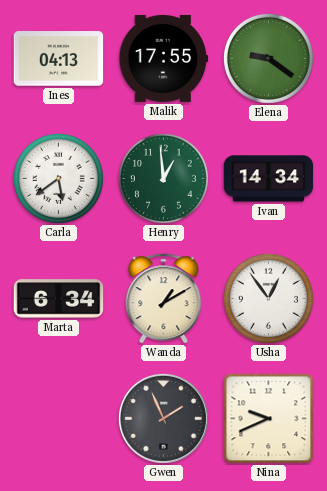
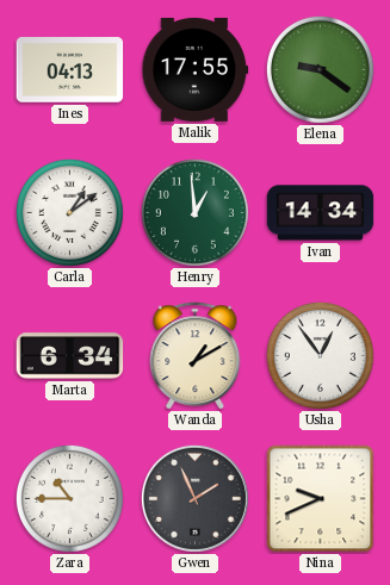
Carla: 5:39 -> 1:09 (69, 212)
Zara: none -> 10:45 (69, 498)
